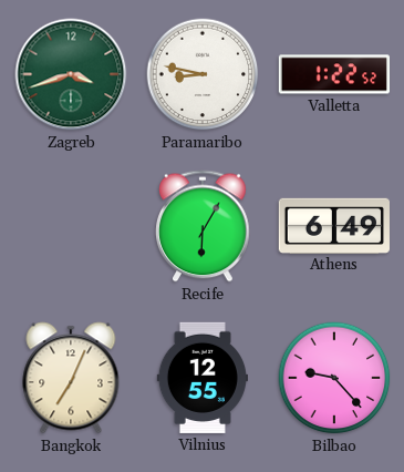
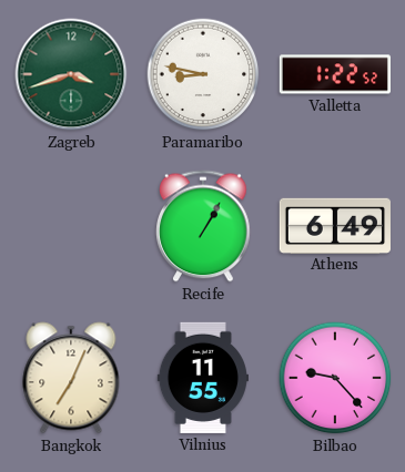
Recife: 6:05 -> 1:05 (203, 226)
Vilnius: 12:55 -> 11:55 (203, 378)
